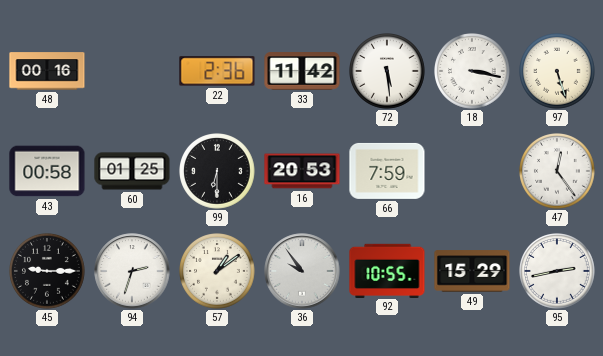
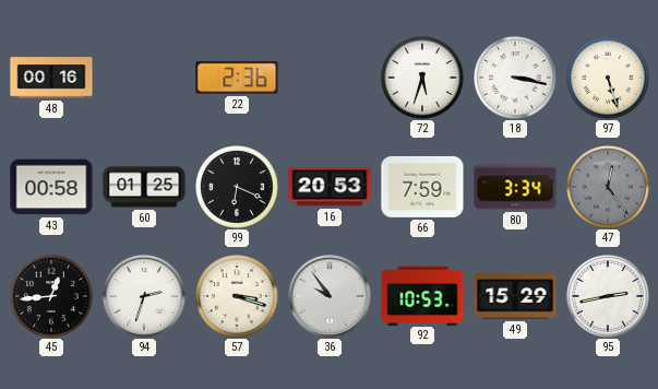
33: 11:42 -> none (302, 71)
72: 5:29 -> 5:33 (423, 79)
99: 6:30 -> 6:19 (238, 188)
80: none -> 3:34 (515, 187)
47 dial: white -> grey (609, 188)
45: 9:15 -> 12:44 (52, 297)
57: 1:09 -> 3:18 (238, 297)
92: 10:55 -> 10:53 (422, 295)
